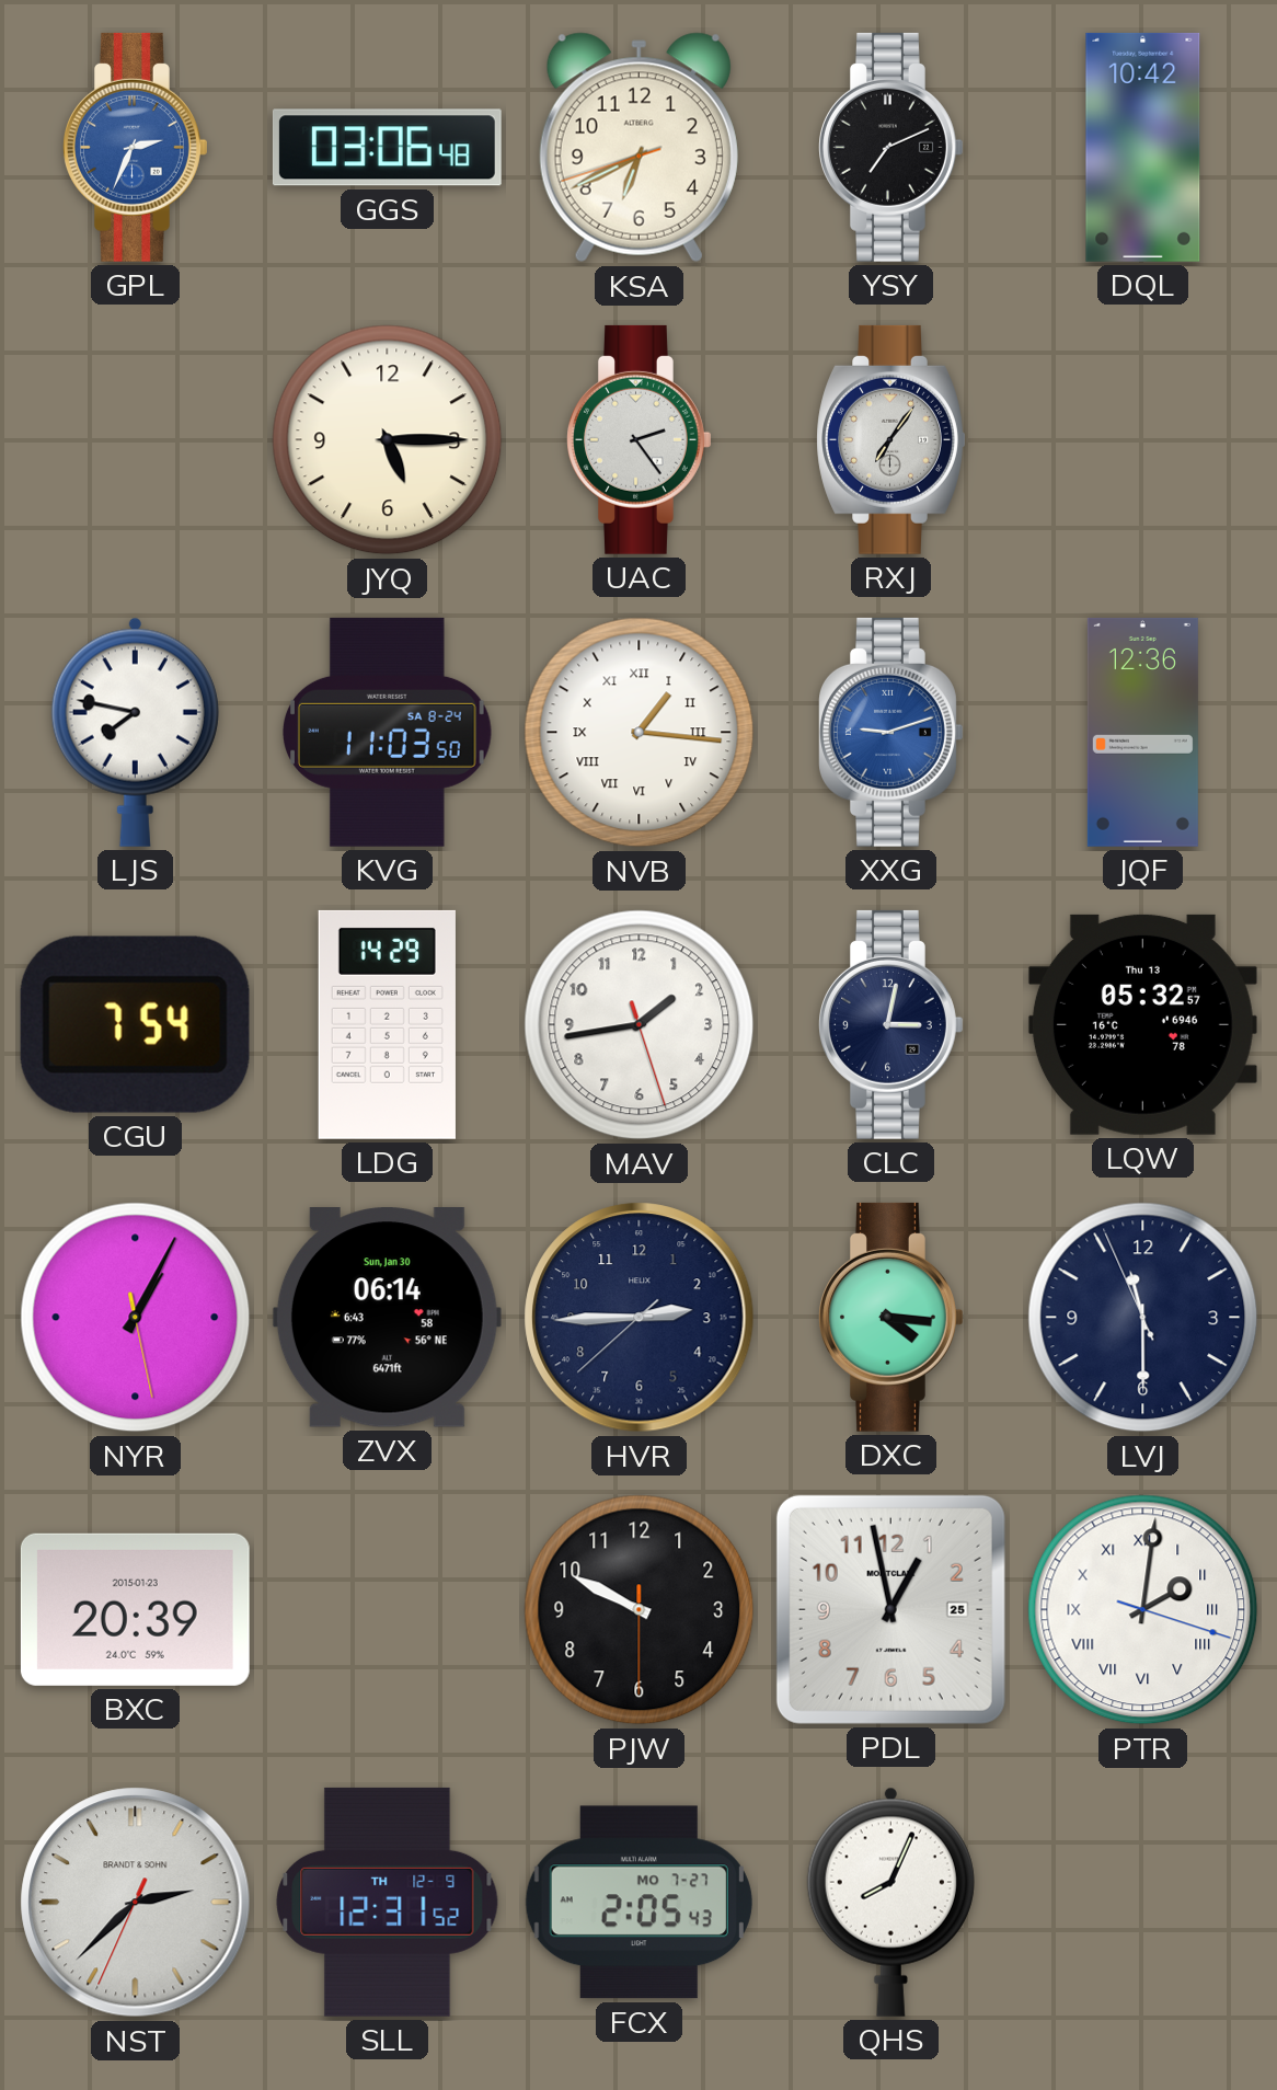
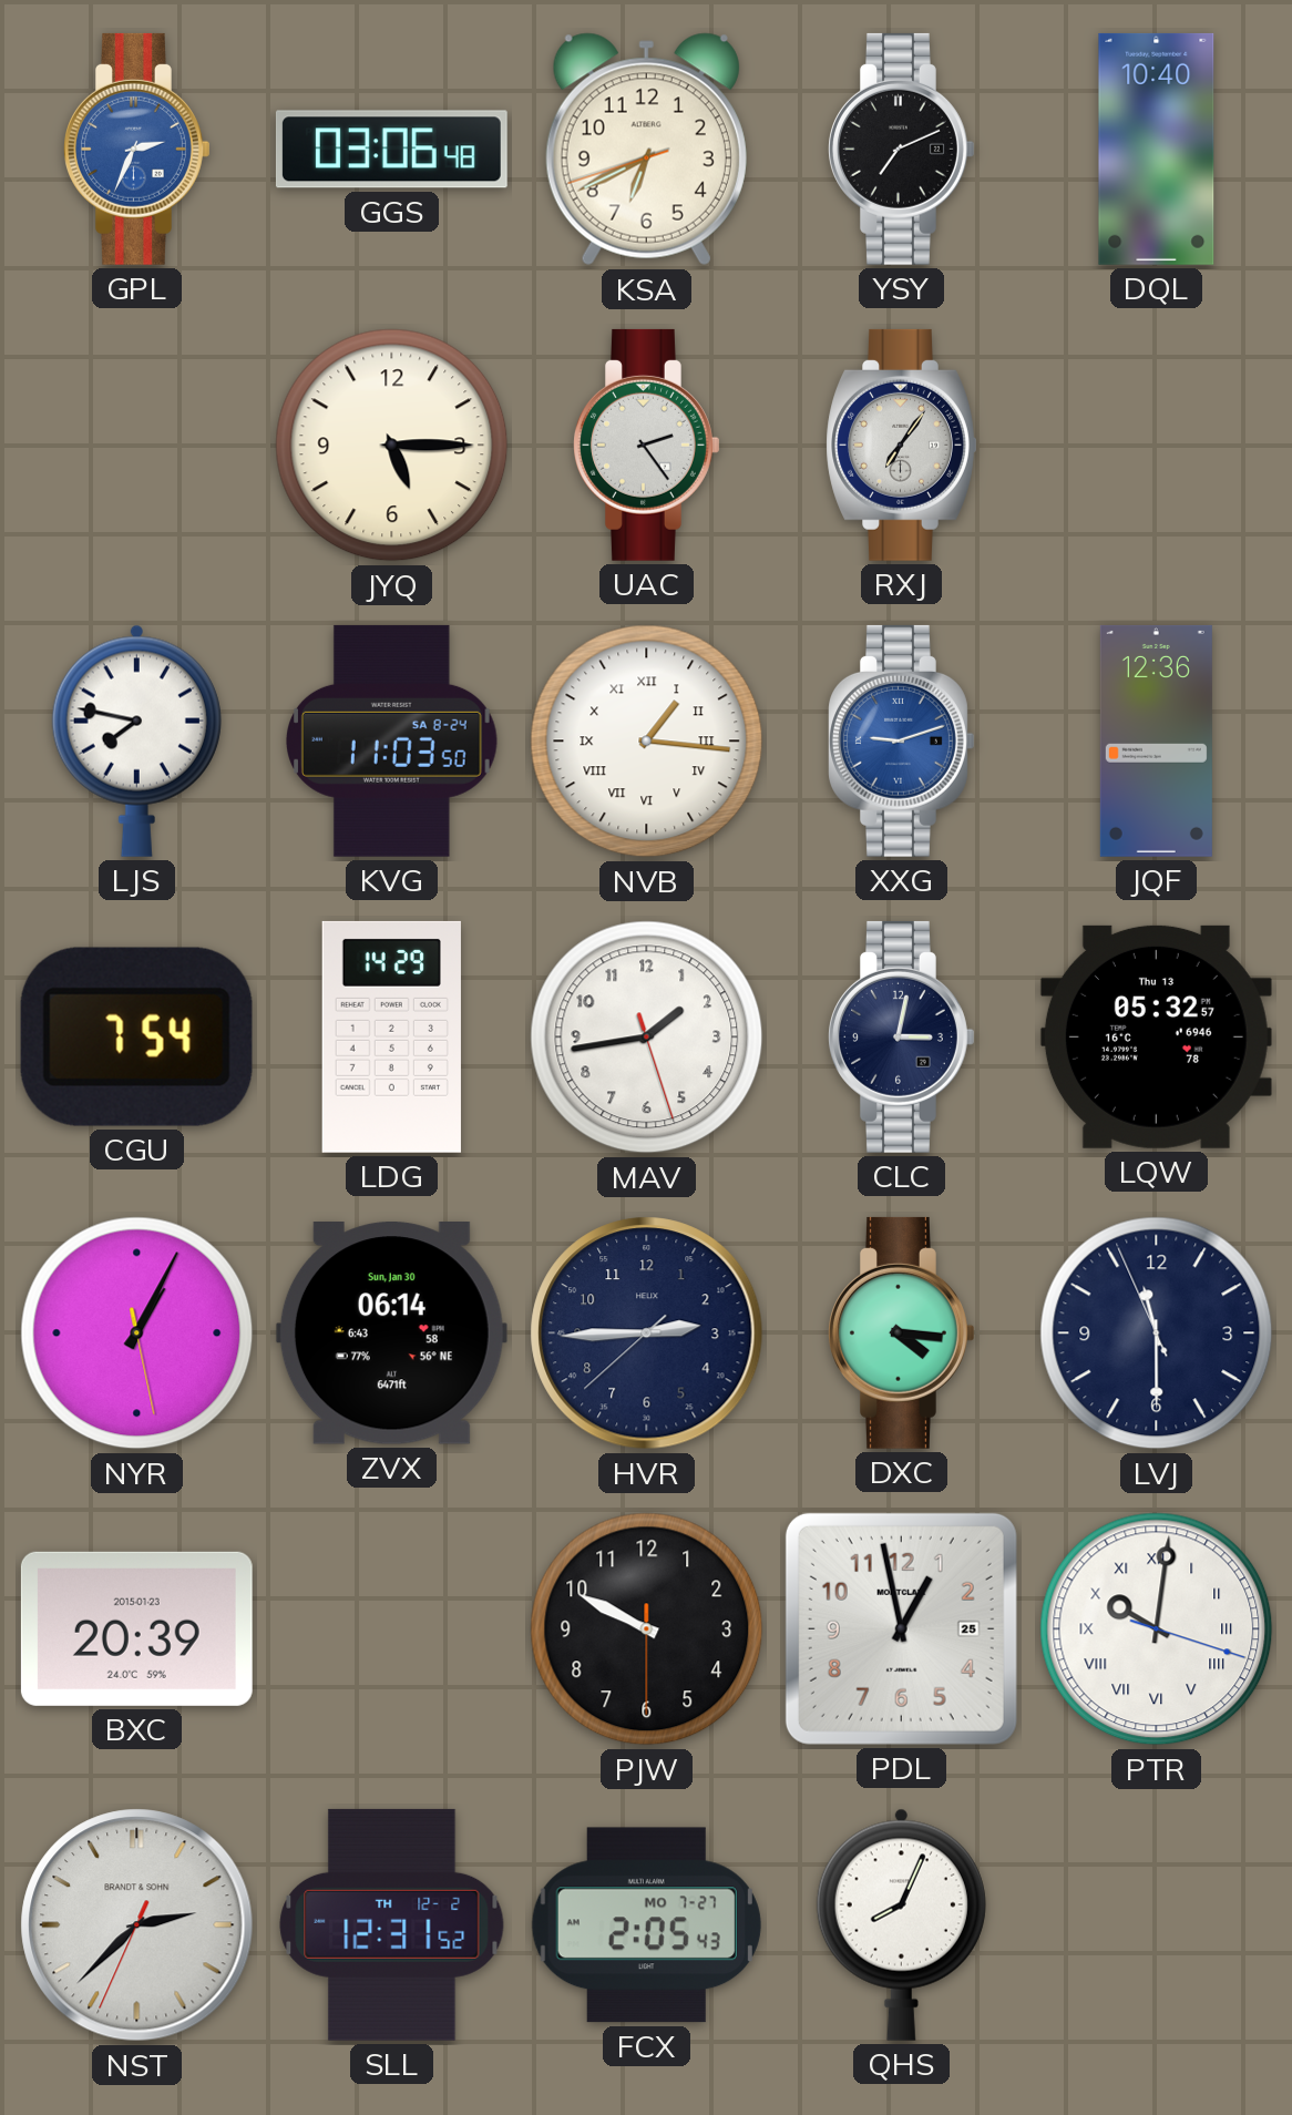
DQL: 10:42 -> 10:40 (1157, 149)
PTR: 2:01 -> 10:01 (1157, 1629)
SLL date: TH 12-9 -> TH 12-2 (392, 1924)
